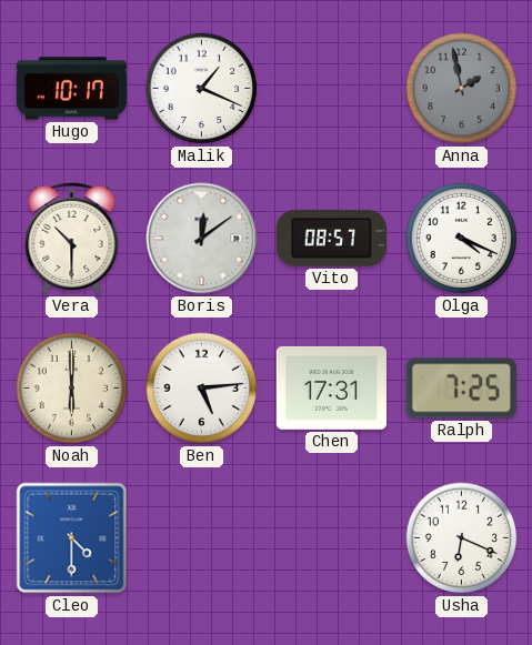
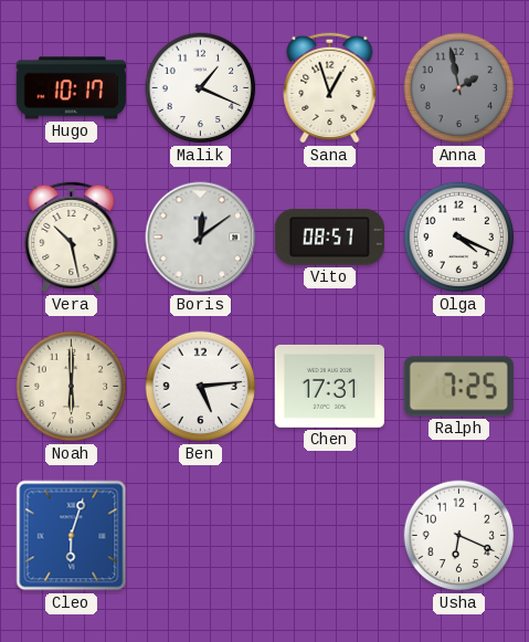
Sana: none -> 12:57 (330, 87)
Vera: 10:30 -> 10:28 (72, 236)
Cleo: 4:30 -> 6:03 (72, 536)
